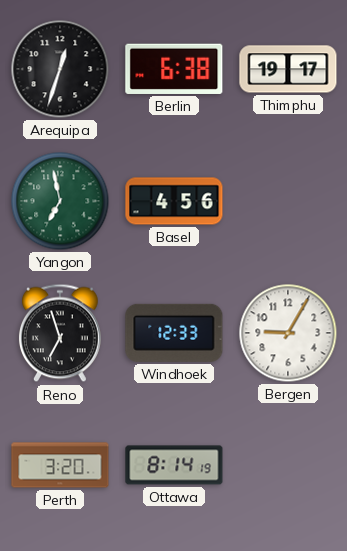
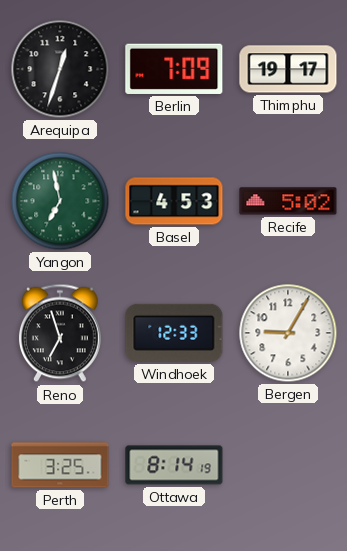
Berlin: 6:38 -> 7:09 (174, 69)
Basel: 4:56 -> 4:53 (174, 201)
Recife: none -> 5:02 (288, 201)
Perth: 3:20 -> 3:25 (60, 465)
